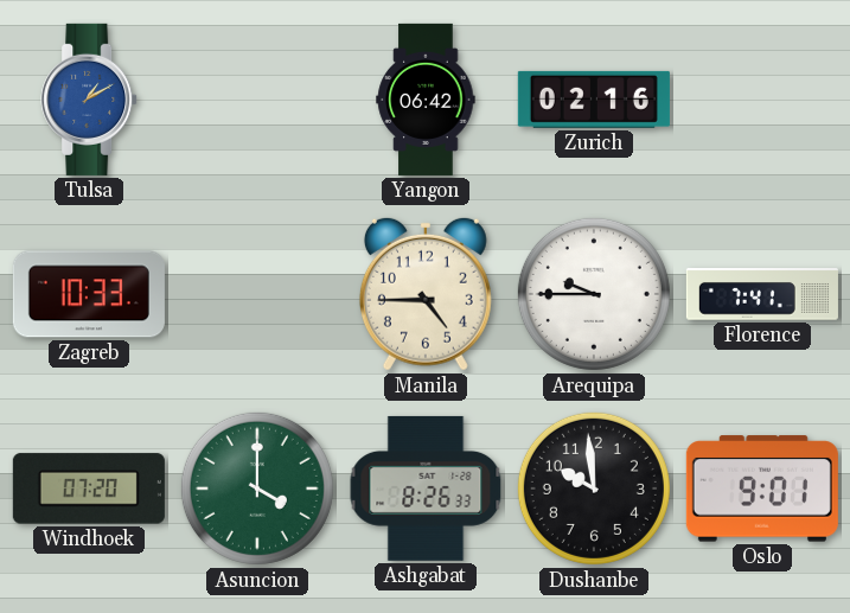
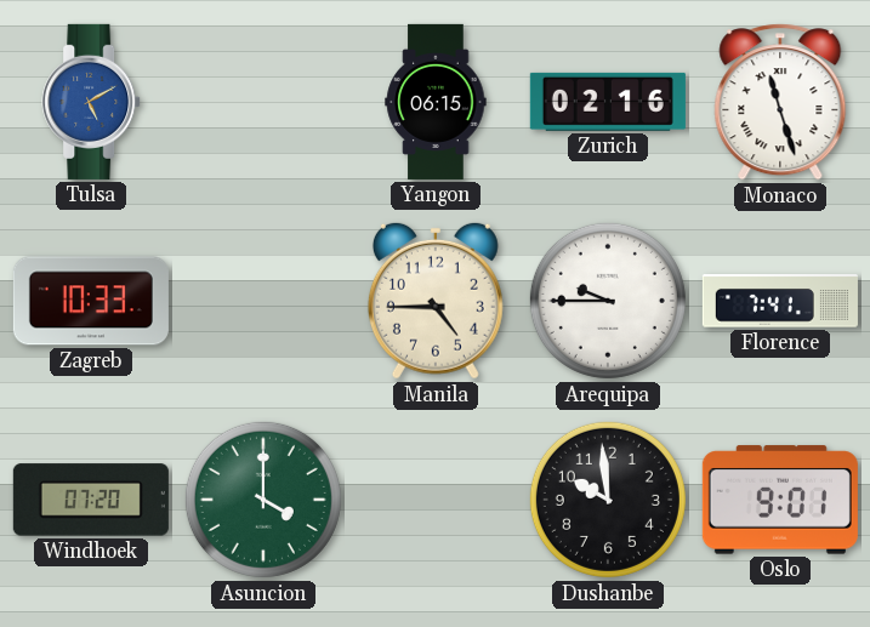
Tulsa: 1:10 -> 5:10 (91, 102)
Yangon: 06:42 -> 06:15 (436, 102)
Monaco: none -> 11:27 (780, 102)
Ashgabat: 8:26 -> none (426, 489)
